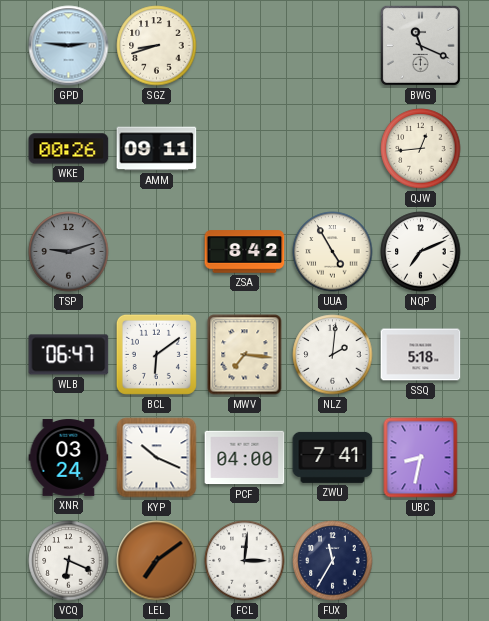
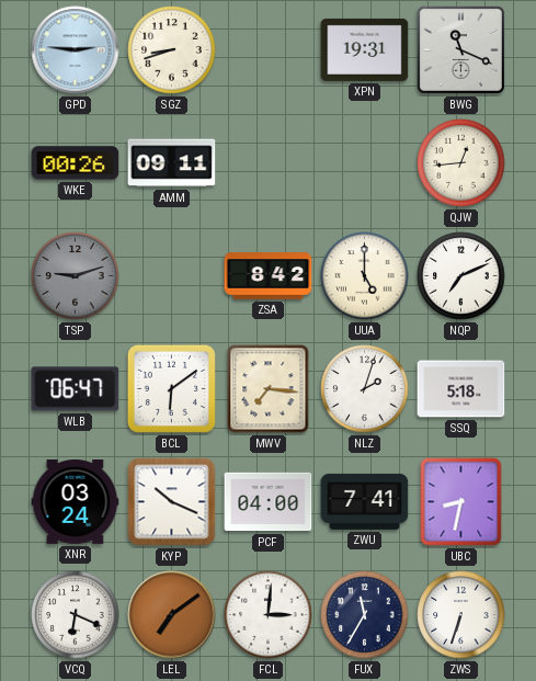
XPN: none -> 19:31 (365, 49)
UUA: 4:55 -> 5:00 (365, 276)
NLZ: 2:01 -> 2:03 (365, 389)
ZWS: none -> 6:33 (461, 615)
